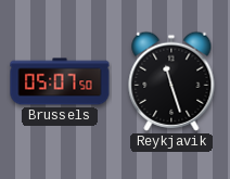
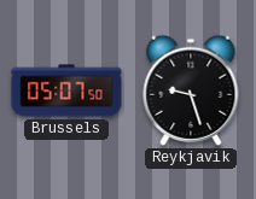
Reykjavik: 11:27 -> 9:27 (191, 90)
